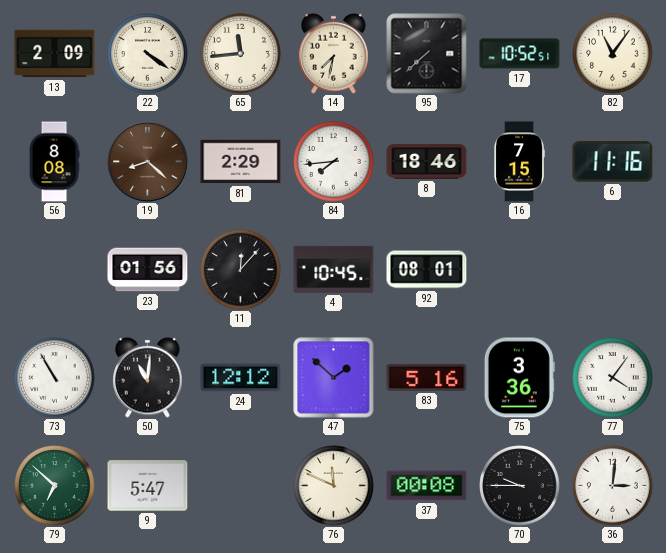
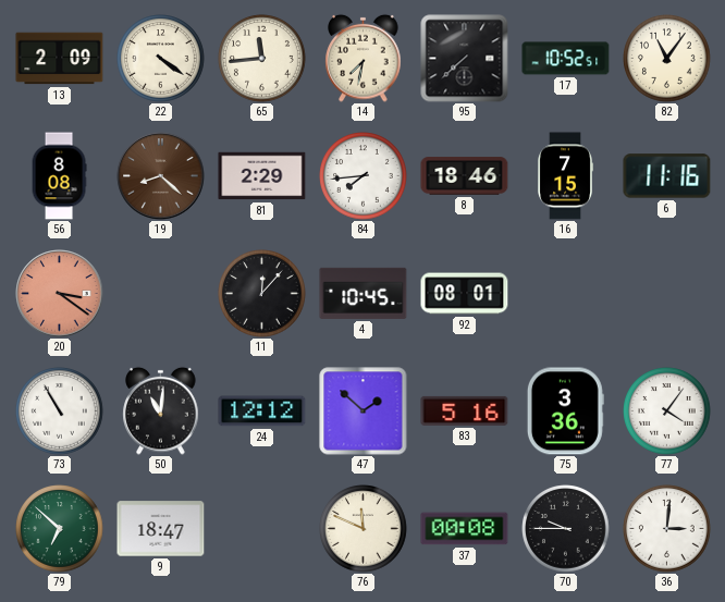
20: none -> 3:21 (60, 294)
23: 01:56 -> none (148, 270)
9: 5:47 -> 18:47 (161, 529)
